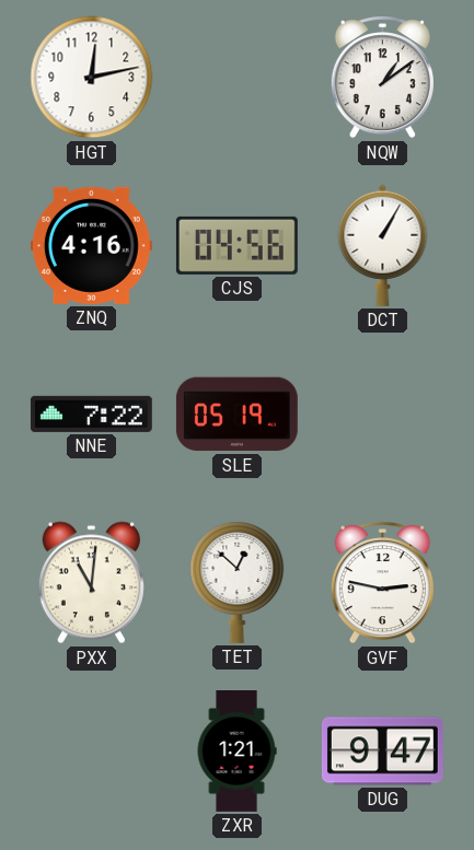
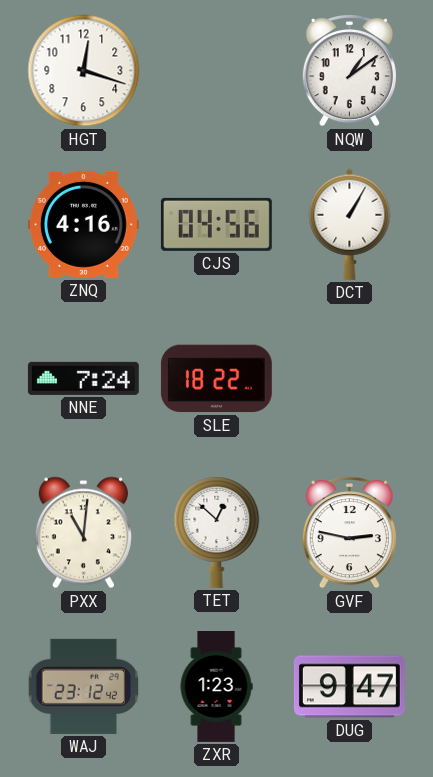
HGT: 12:13 -> 12:18 (84, 71)
NNE: 7:22 -> 7:24 (83, 378)
SLE: 05:19 -> 18:22 (216, 379)
WAJ: none -> 23:12 (84, 686)
ZXR: 1:21 -> 1:23 (216, 687)
